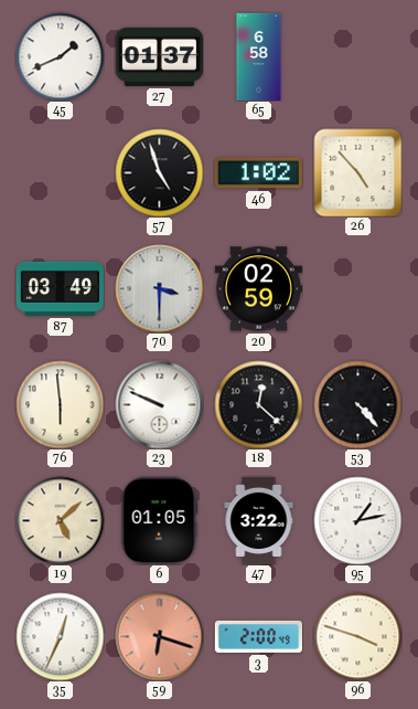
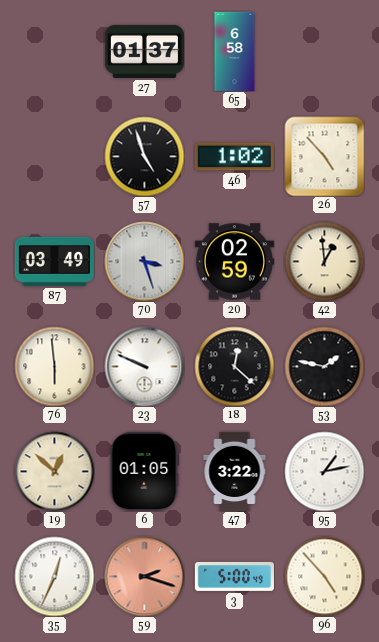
45: 1:41 -> none (60, 56)
70: 3:30 -> 3:27 (144, 261)
42: none -> 12:59 (324, 261)
53: 4:23 -> 1:47 (324, 366)
19: 5:08 -> 12:52 (54, 471)
59: 6:18 -> 2:18 (144, 576)
3: 2:00 -> 5:00 (234, 576)
96: 3:48 -> 4:53 (324, 576)
